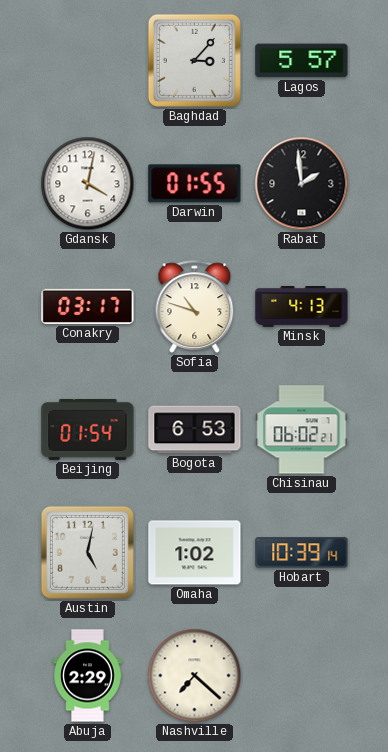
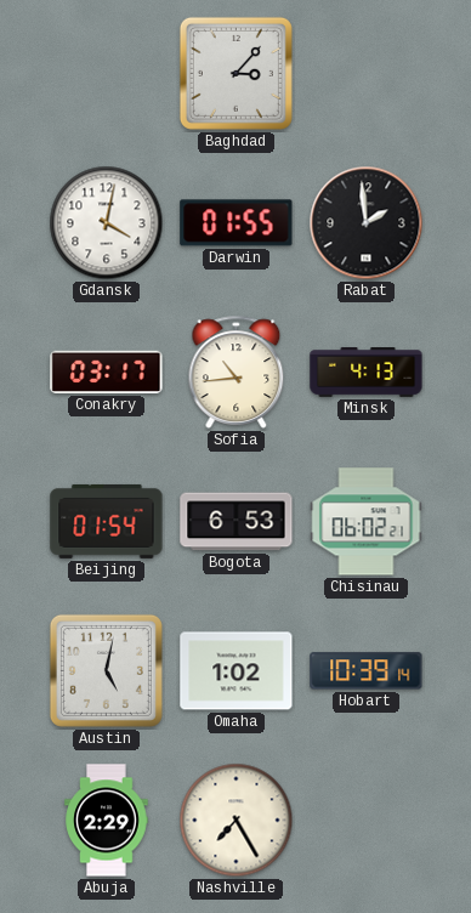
Lagos: 5:57 -> none (302, 61)
Sofia: 10:48 -> 10:44 (237, 372)
Nashville: 7:22 -> 7:25 (237, 821)
